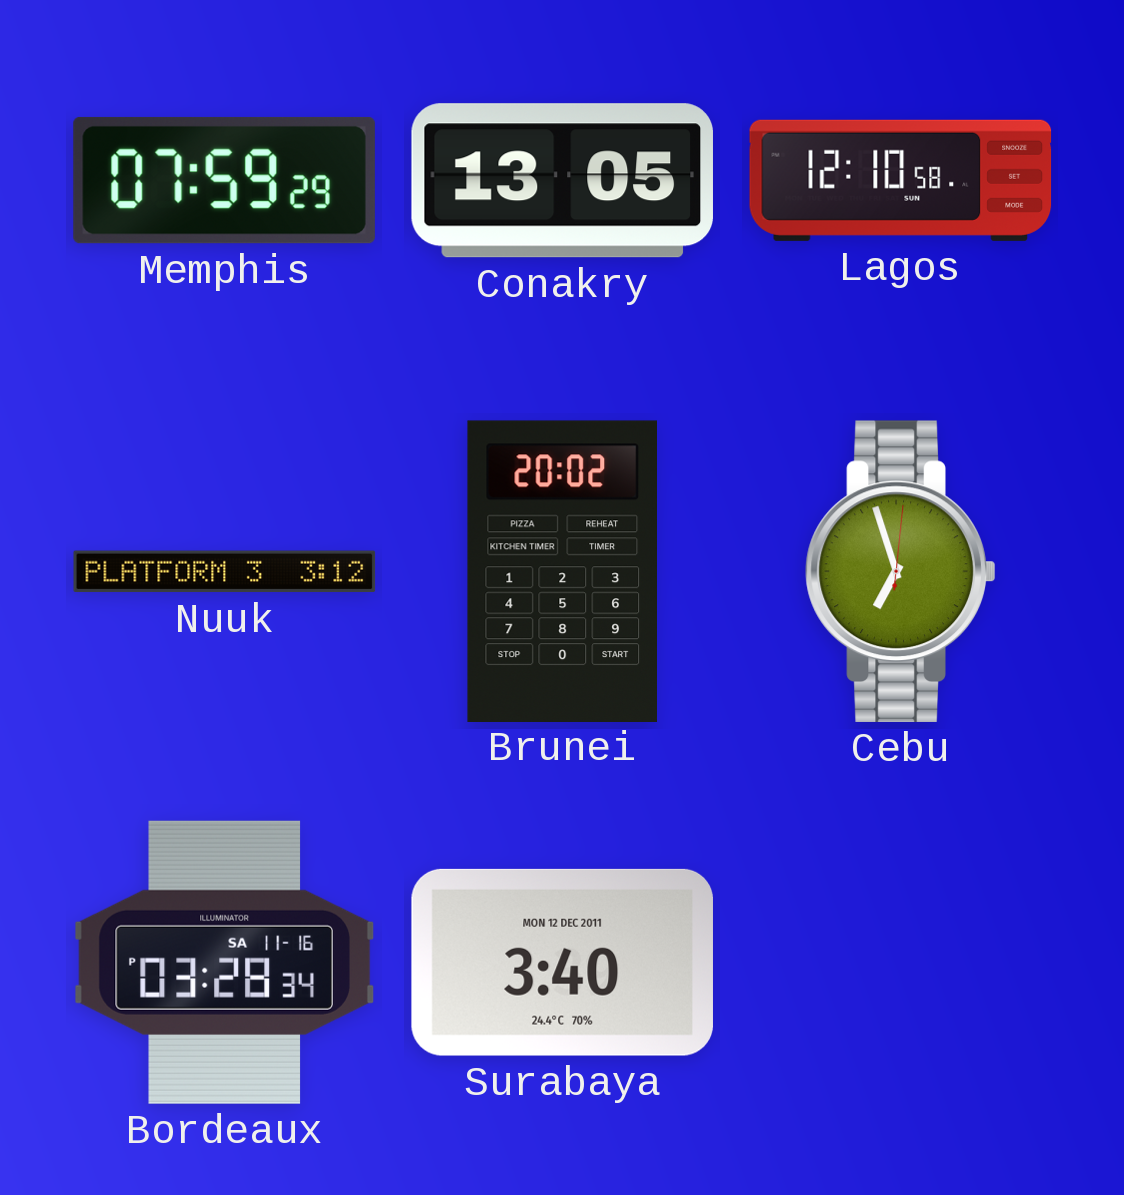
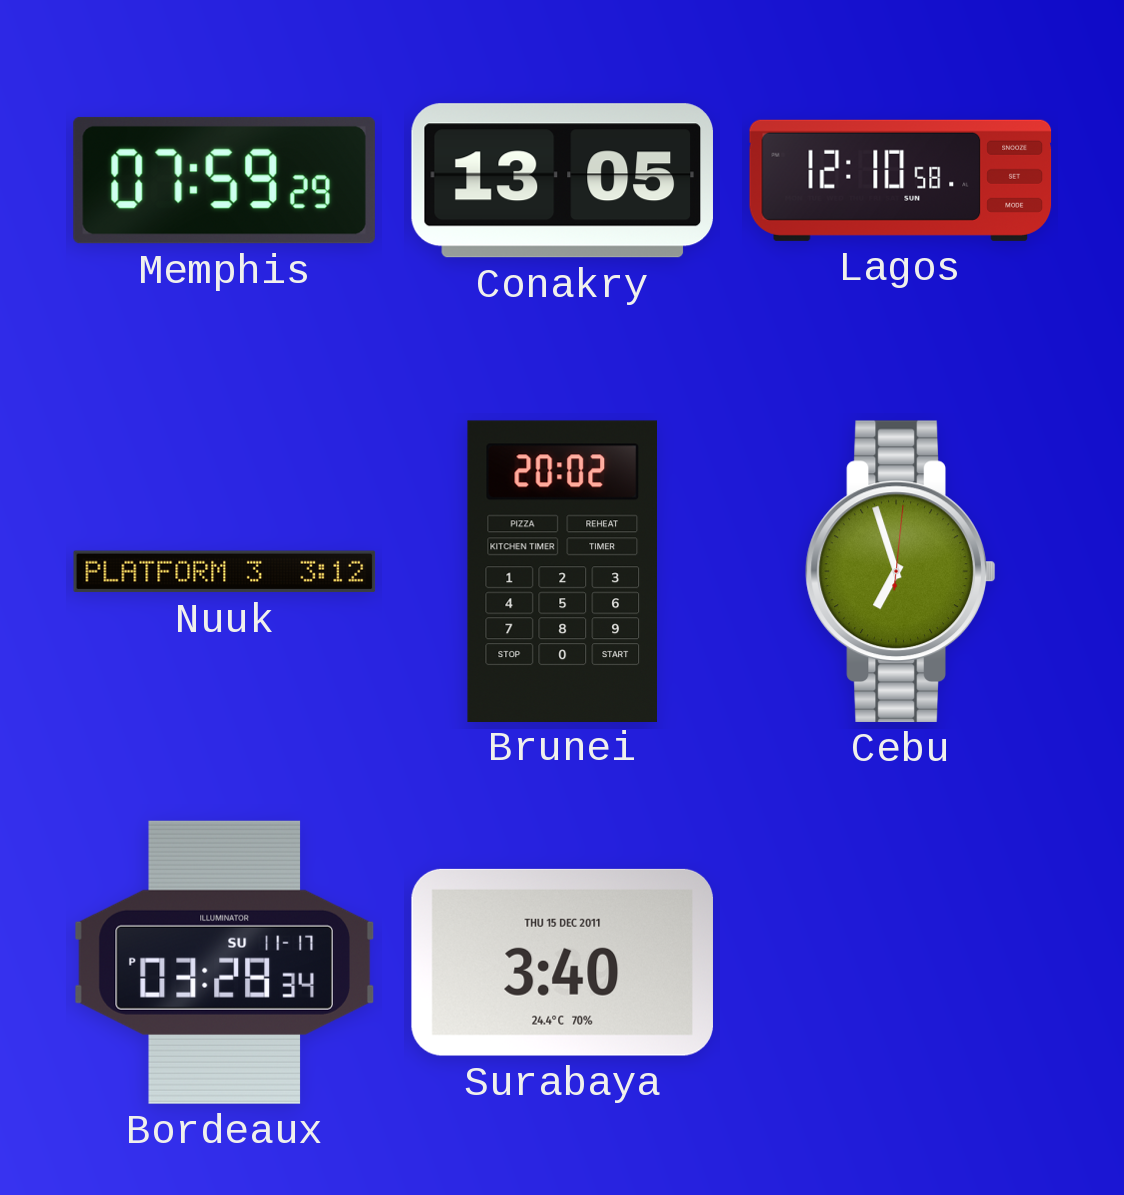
Bordeaux date: SA 11-16 -> SU 11-17 (224, 962)
Surabaya date: MON 12 DEC 2011 -> THU 15 DEC 2011 (562, 962)
